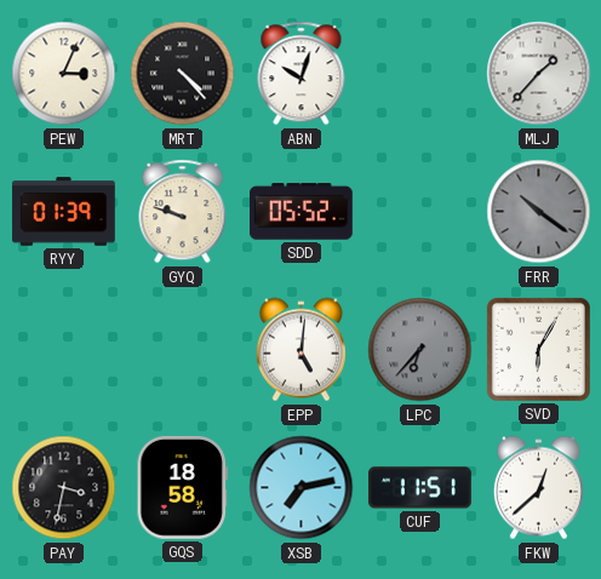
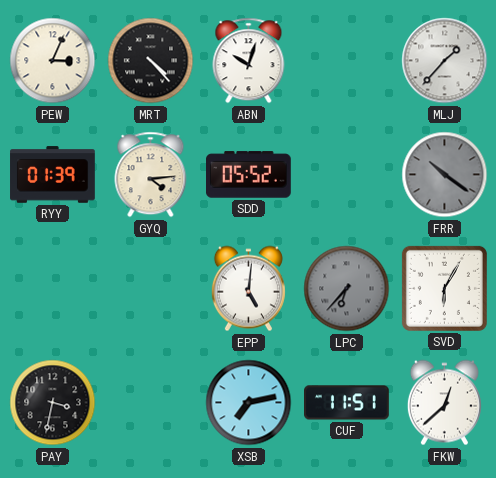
GYQ: 9:48 -> 4:14 (151, 175)
GQS: 18:58 -> none (182, 487)
